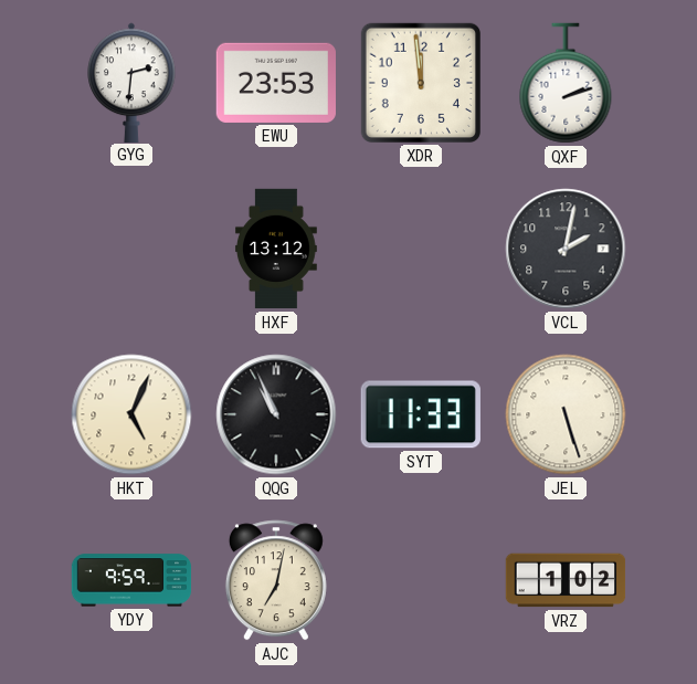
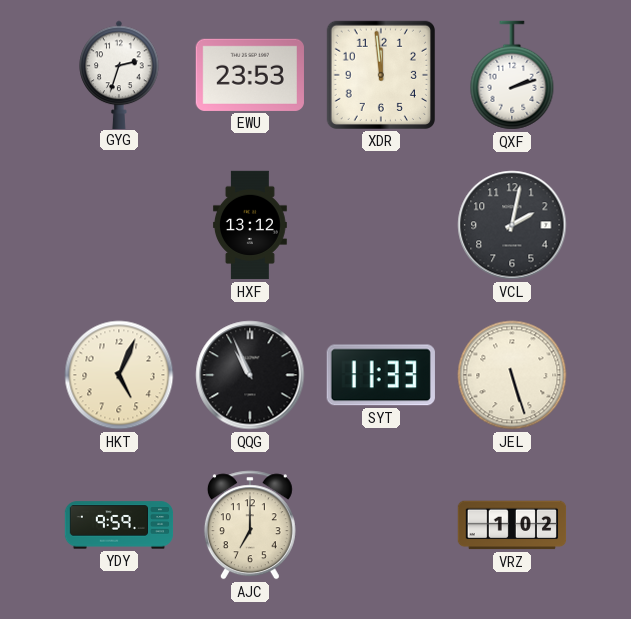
GYG: 2:31 -> 2:33 (119, 74)
AJC: 7:02 -> 7:00 (250, 525)
